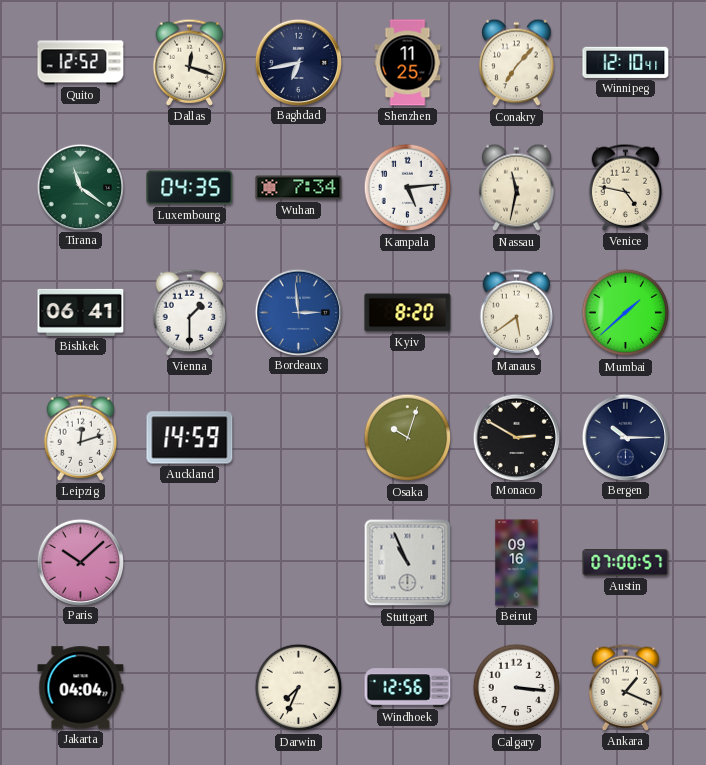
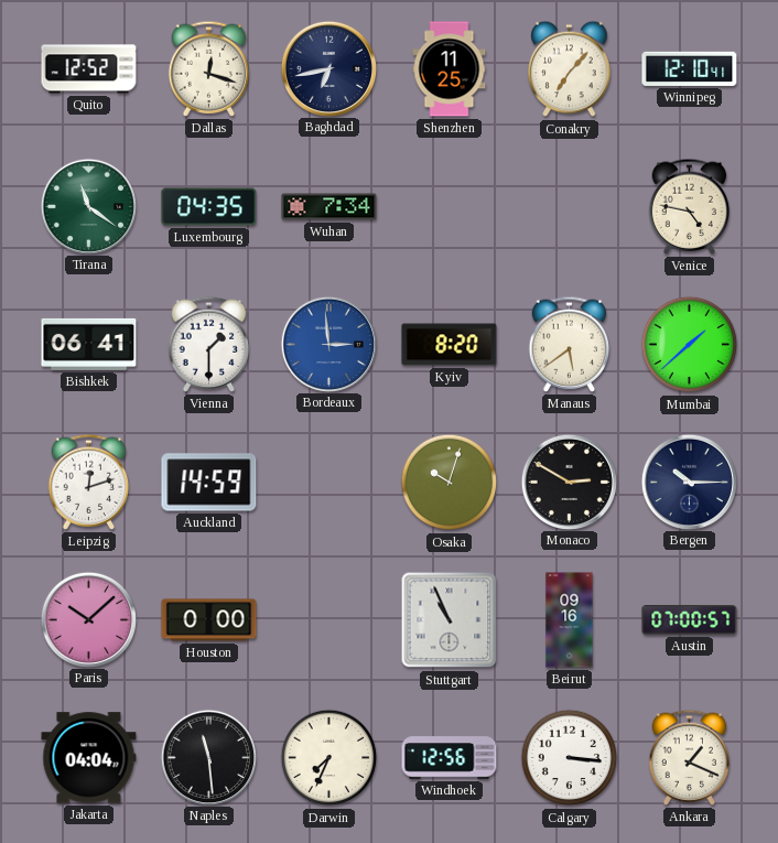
Kampala: 5:14 -> none (408, 188)
Nassau: 11:32 -> none (517, 188)
Houston: none -> 0:00 (209, 620)
Naples: none -> 11:29 (208, 757)
